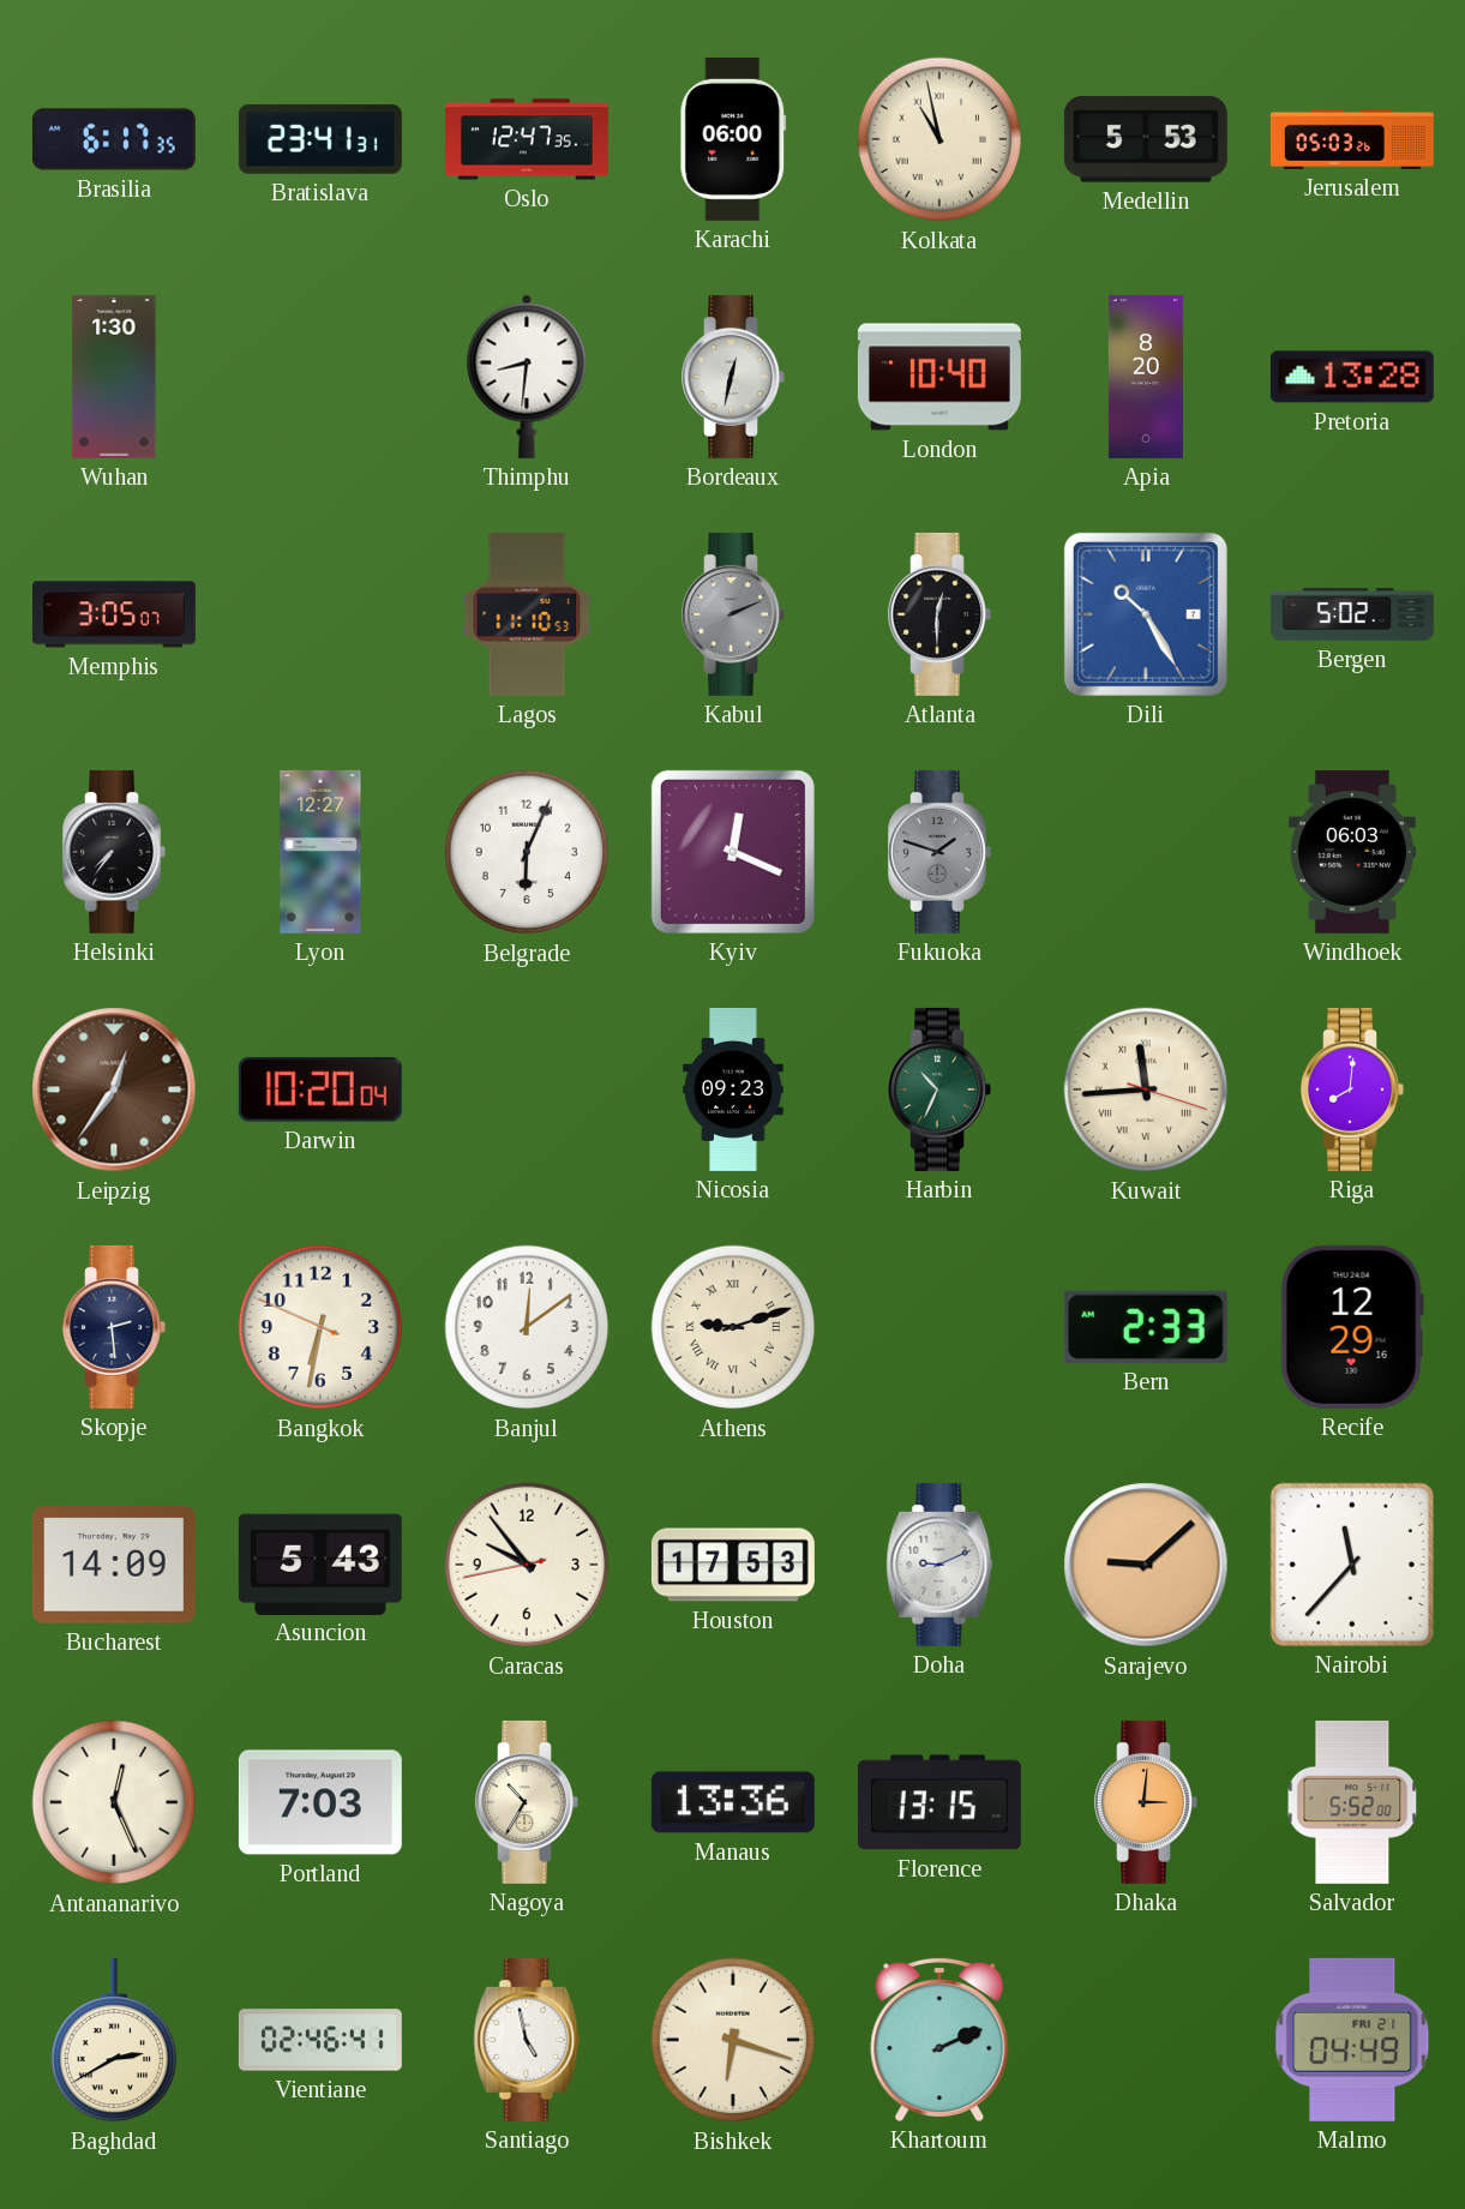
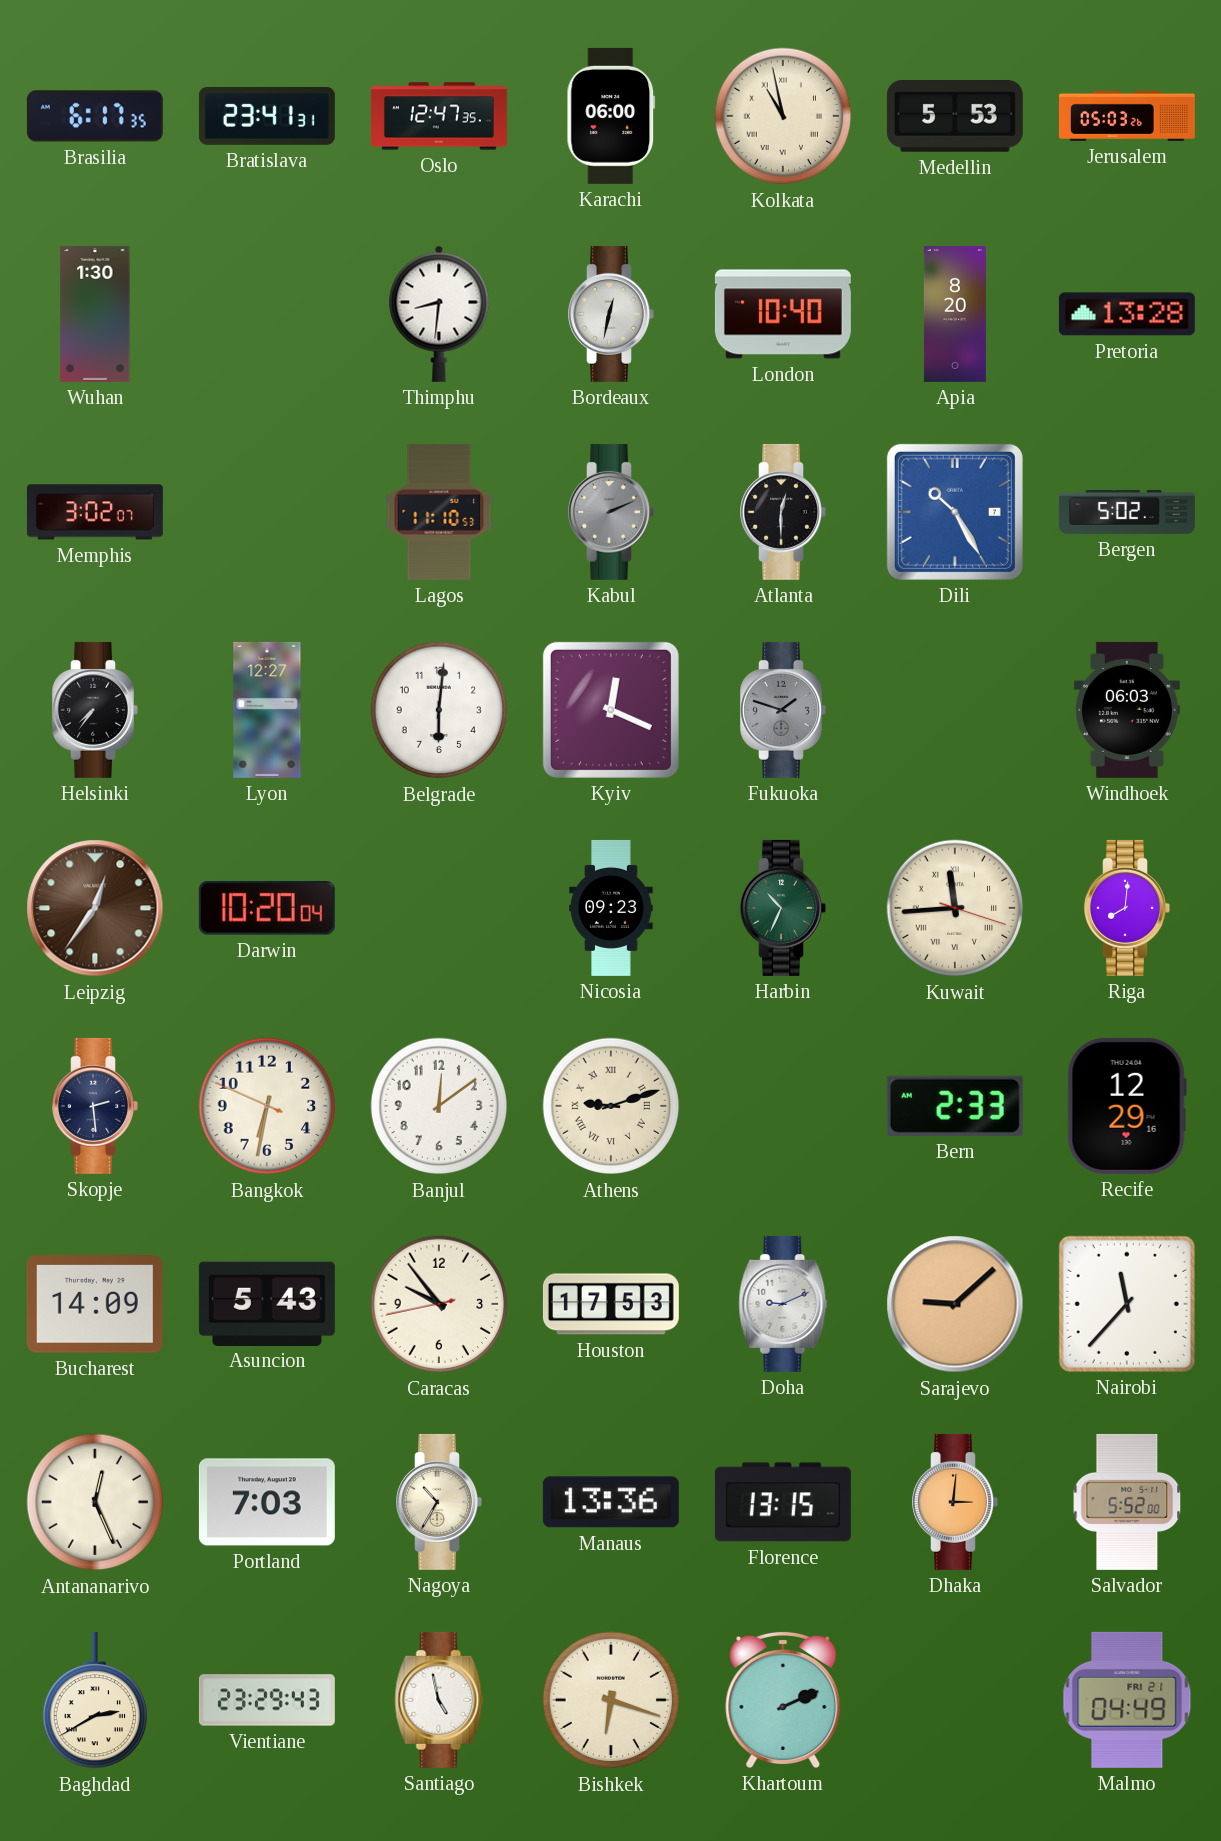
Memphis: 3:05 -> 3:02 (95, 512)
Belgrade: 6:04 -> 6:01 (439, 710)
Vientiane: 02:46 -> 23:29 (267, 1700)
